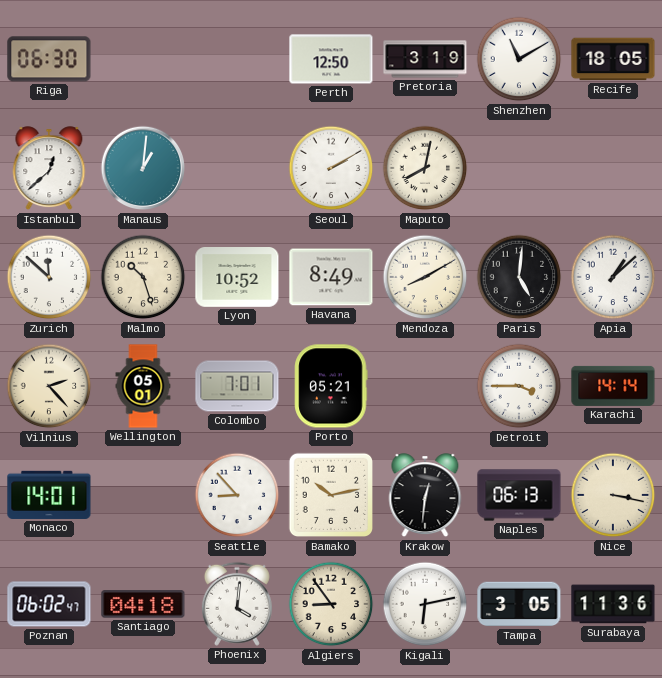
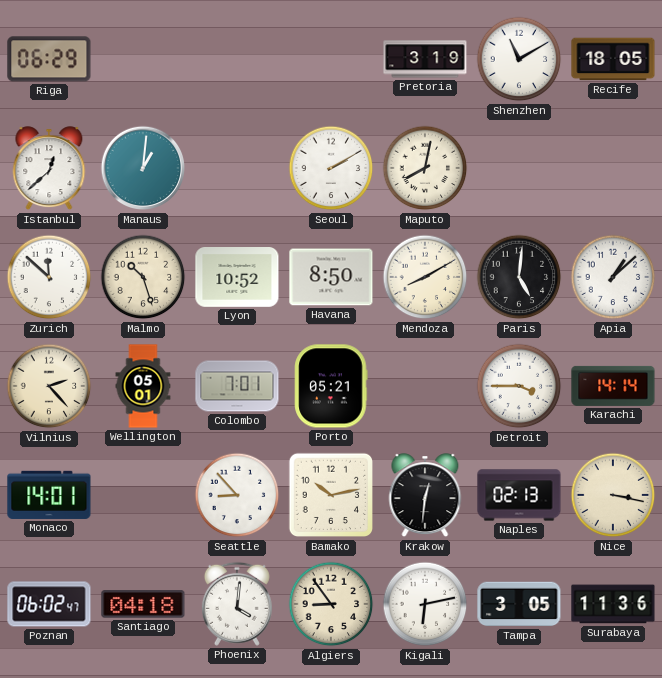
Riga: 06:30 -> 06:29 (49, 59)
Perth: 12:50 -> none (331, 59)
Havana: 8:49 -> 8:50 (331, 277)
Naples: 06:13 -> 02:13 (519, 495)
